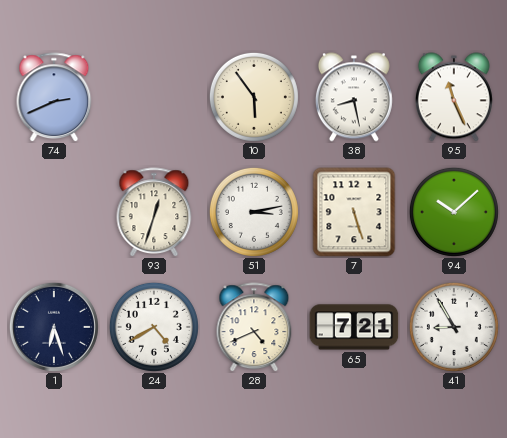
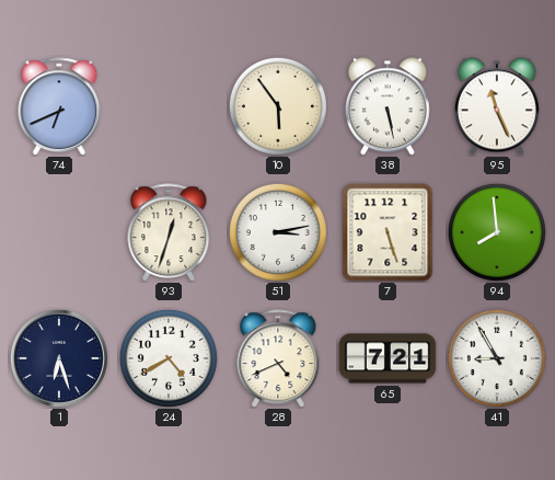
74: 2:41 -> 6:41 (59, 106)
38: 8:28 -> 5:28 (388, 106)
94: 10:08 -> 7:59 (497, 232)
